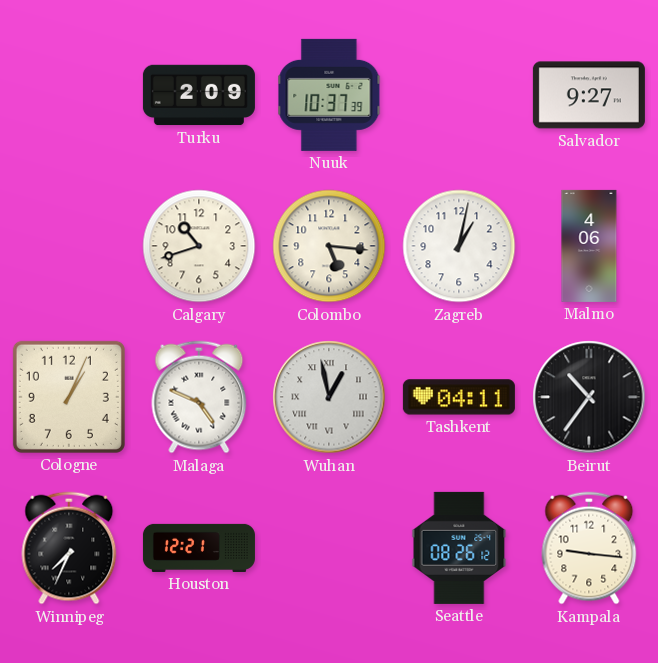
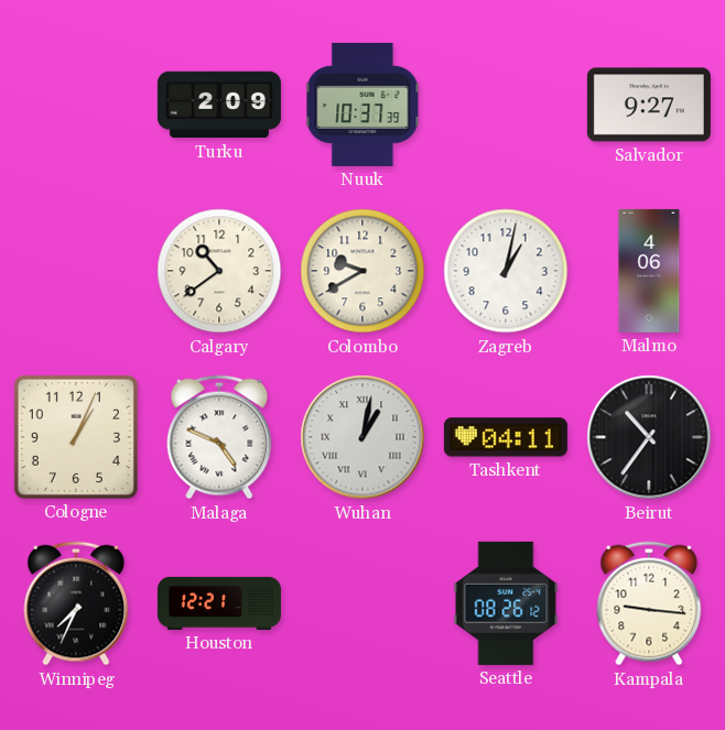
Calgary: 10:42 -> 10:39 (219, 271)
Colombo: 5:16 -> 9:40 (362, 271)
Wuhan: 12:58 -> 1:02 (362, 437)
